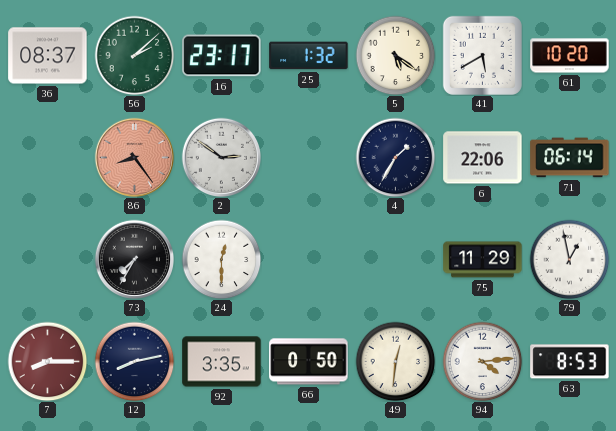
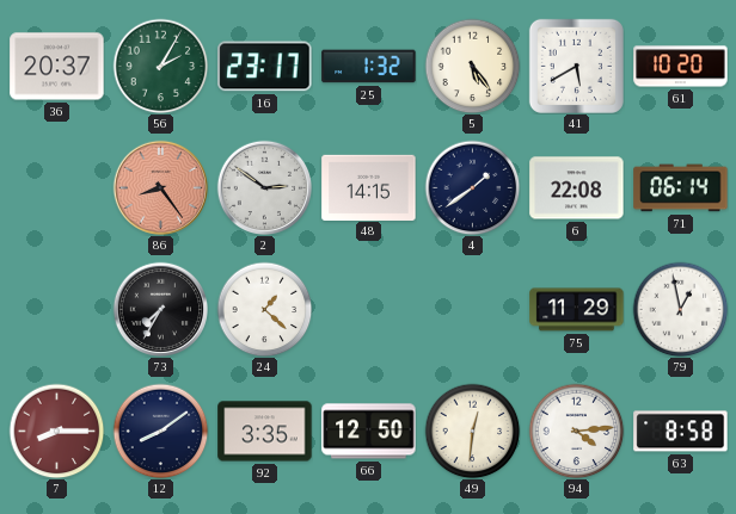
36: 08:37 -> 20:37 (57, 67)
56: 2:08 -> 2:05 (160, 66)
5: 5:21 -> 5:24 (472, 66)
48: none -> 14:15 (369, 187)
4: 1:35 -> 1:39 (472, 187)
6: 22:06 -> 22:08 (577, 188)
24: 12:30 -> 1:22 (264, 309)
12: 8:13 -> 8:09 (160, 431)
66: 0:50 -> 12:50 (369, 432)
63: 8:53 -> 8:58 (681, 432)
